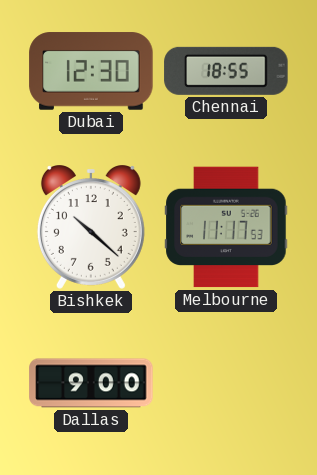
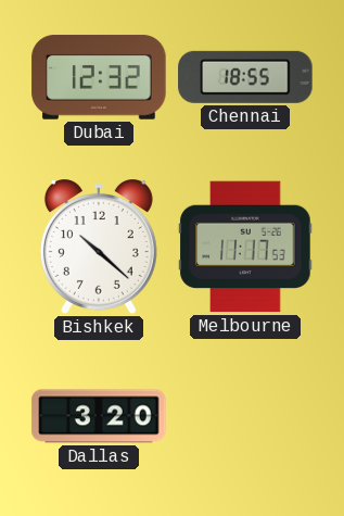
Dubai: 12:30 -> 12:32 (99, 77)
Dallas: 9:00 -> 3:20 (99, 416)
